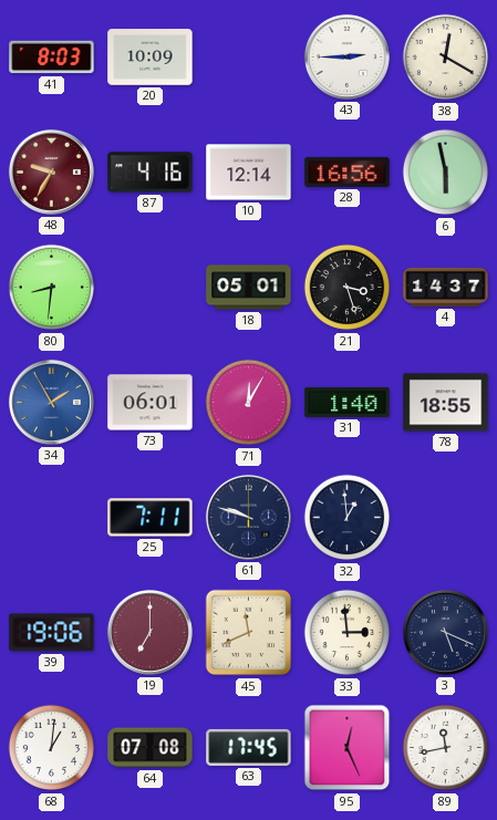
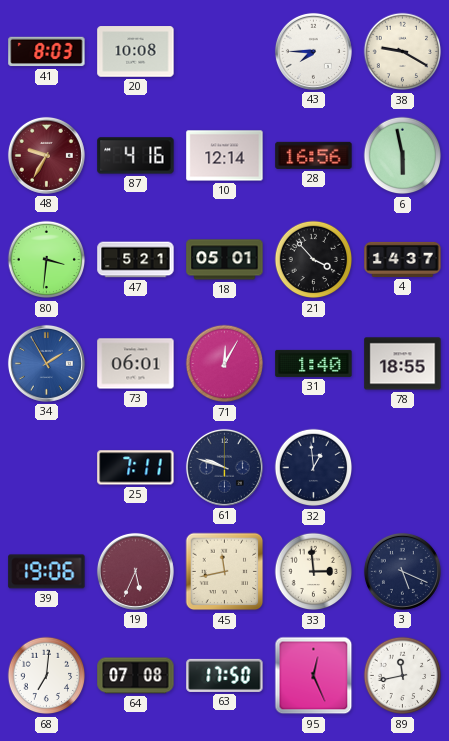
20: 10:09 -> 10:08 (136, 52)
43: 2:45 -> 7:45 (313, 51)
38: 12:20 -> 9:20 (403, 52)
80: 8:31 -> 3:31 (47, 260)
47: none -> 5:21 (136, 260)
21: 3:27 -> 3:53 (314, 260)
19: 7:00 -> 5:34 (135, 571)
45: 11:41 -> 11:43 (225, 572)
68: 1:01 -> 7:01 (47, 676)
63: 17:45 -> 17:50 (225, 675)
